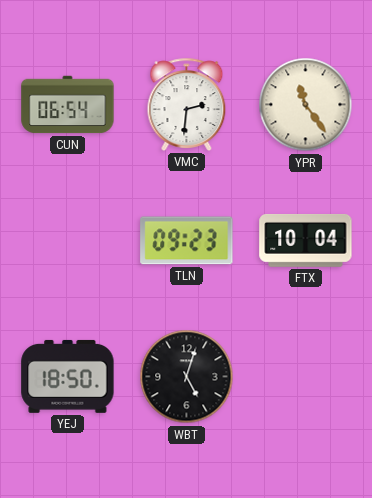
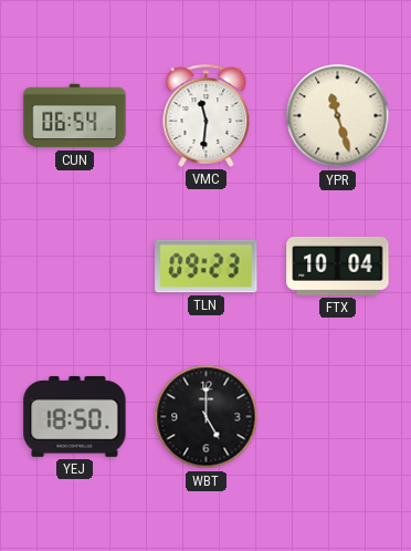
VMC: 2:31 -> 11:31 (207, 115)
YPR: 11:24 -> 11:27 (338, 116)
WBT: 5:03 -> 5:00 (207, 417)
